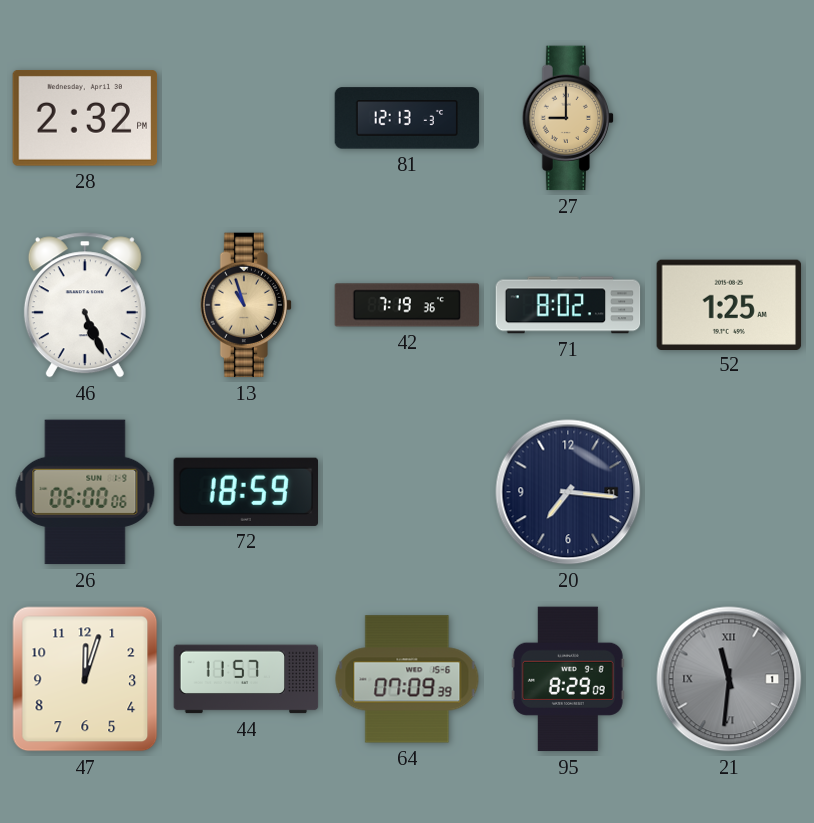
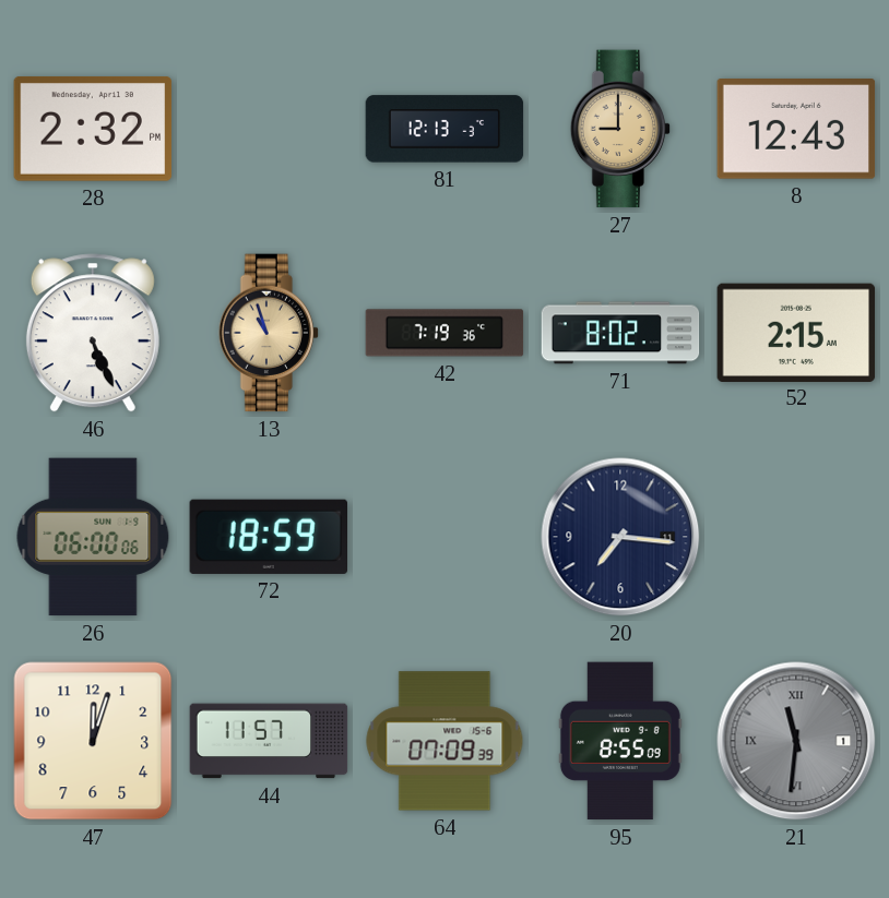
8: none -> 12:43 (796, 130)
52: 1:25 -> 2:15 (796, 332)
95: 8:29 -> 8:55 (620, 741)
